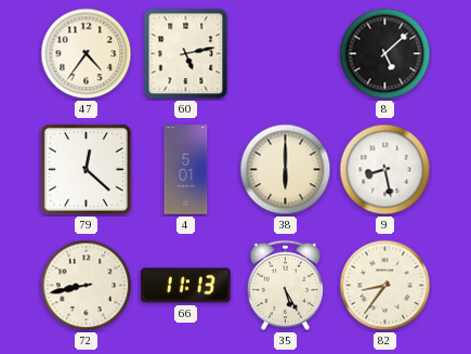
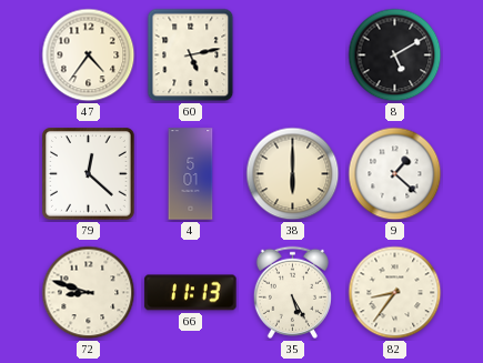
8: 5:08 -> 5:10 (395, 56)
9: 8:28 -> 1:22 (395, 174)
72: 8:43 -> 8:48 (89, 293)
